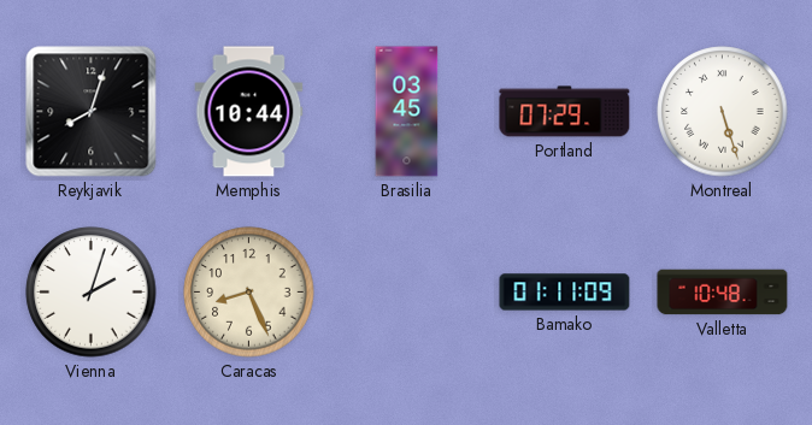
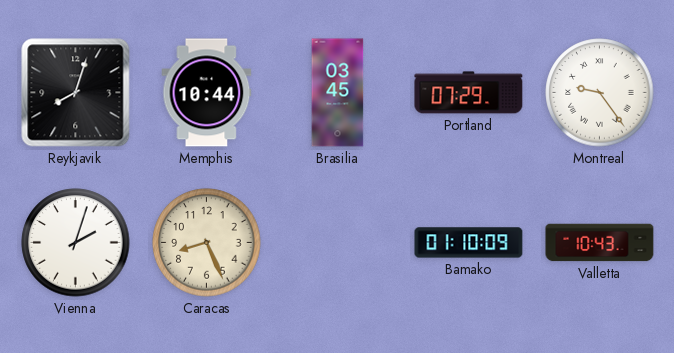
Montreal: 5:27 -> 9:24 (600, 93)
Bamako: 01:11 -> 01:10 (469, 243)
Valletta: 10:48 -> 10:43 (600, 243)
